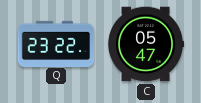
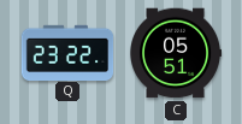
C: 05:47 -> 05:51 (177, 53)
